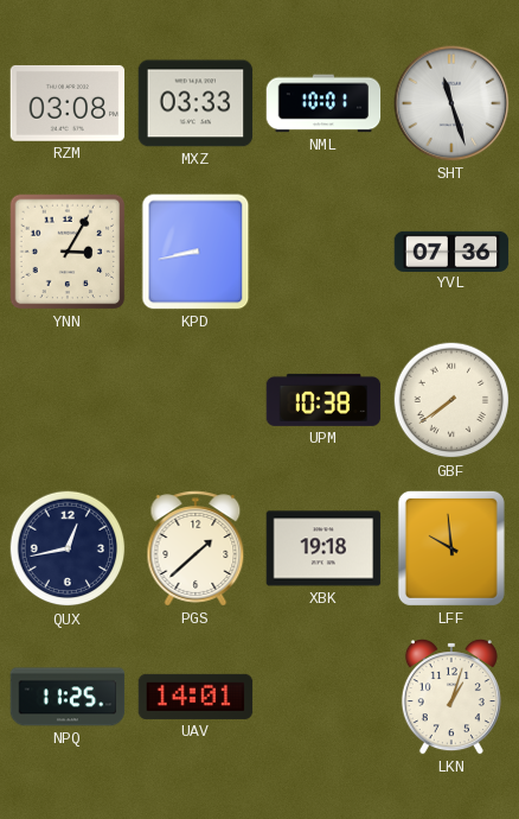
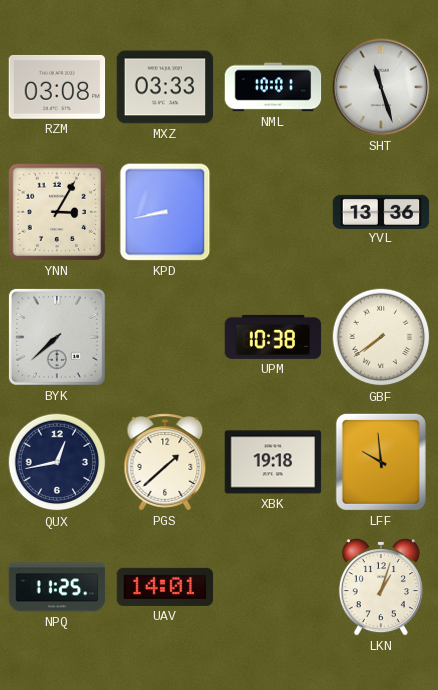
YVL: 07:36 -> 13:36 (381, 211)
BYK: none -> 7:38 (57, 337)
